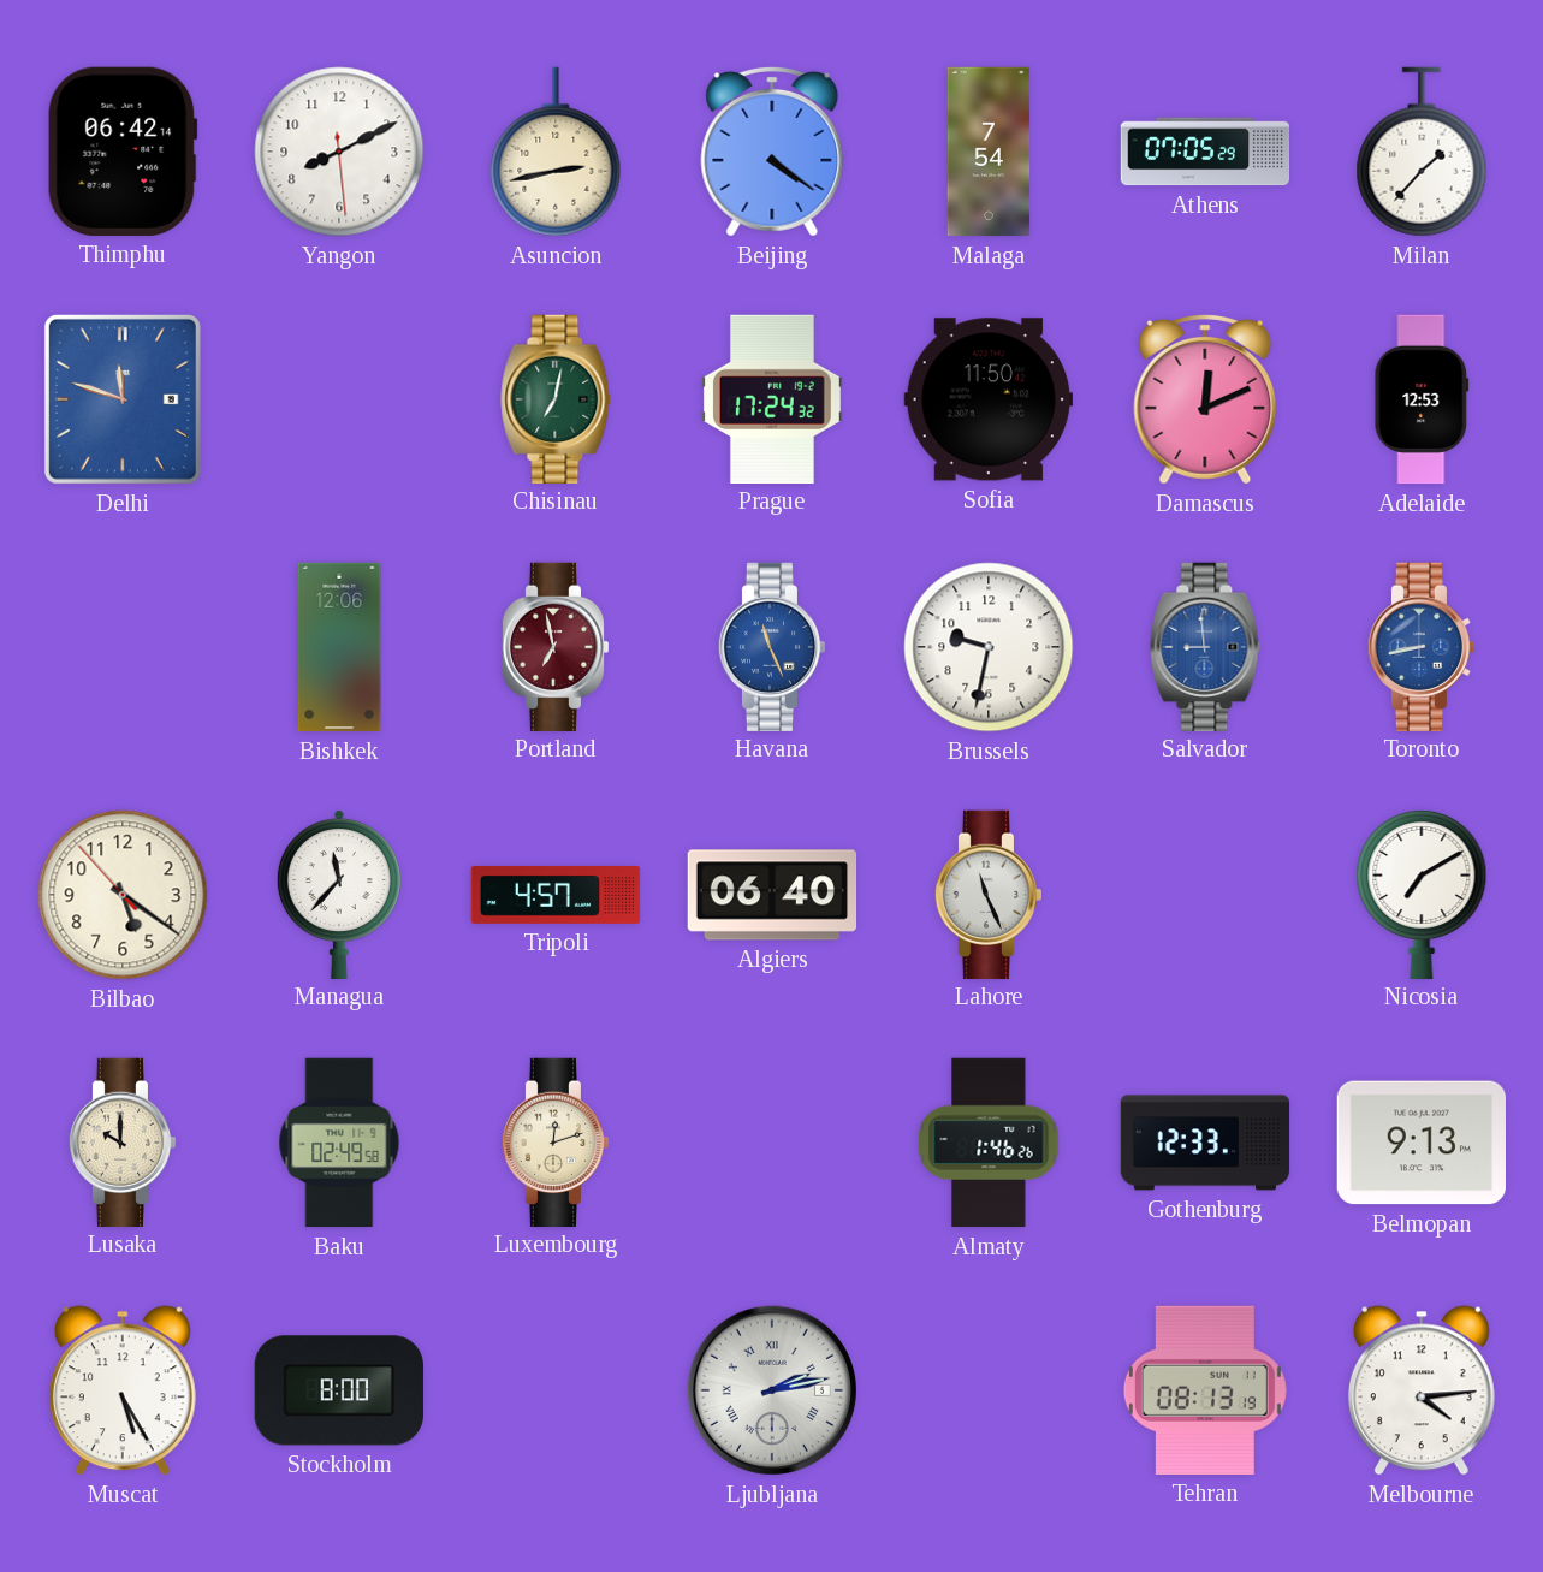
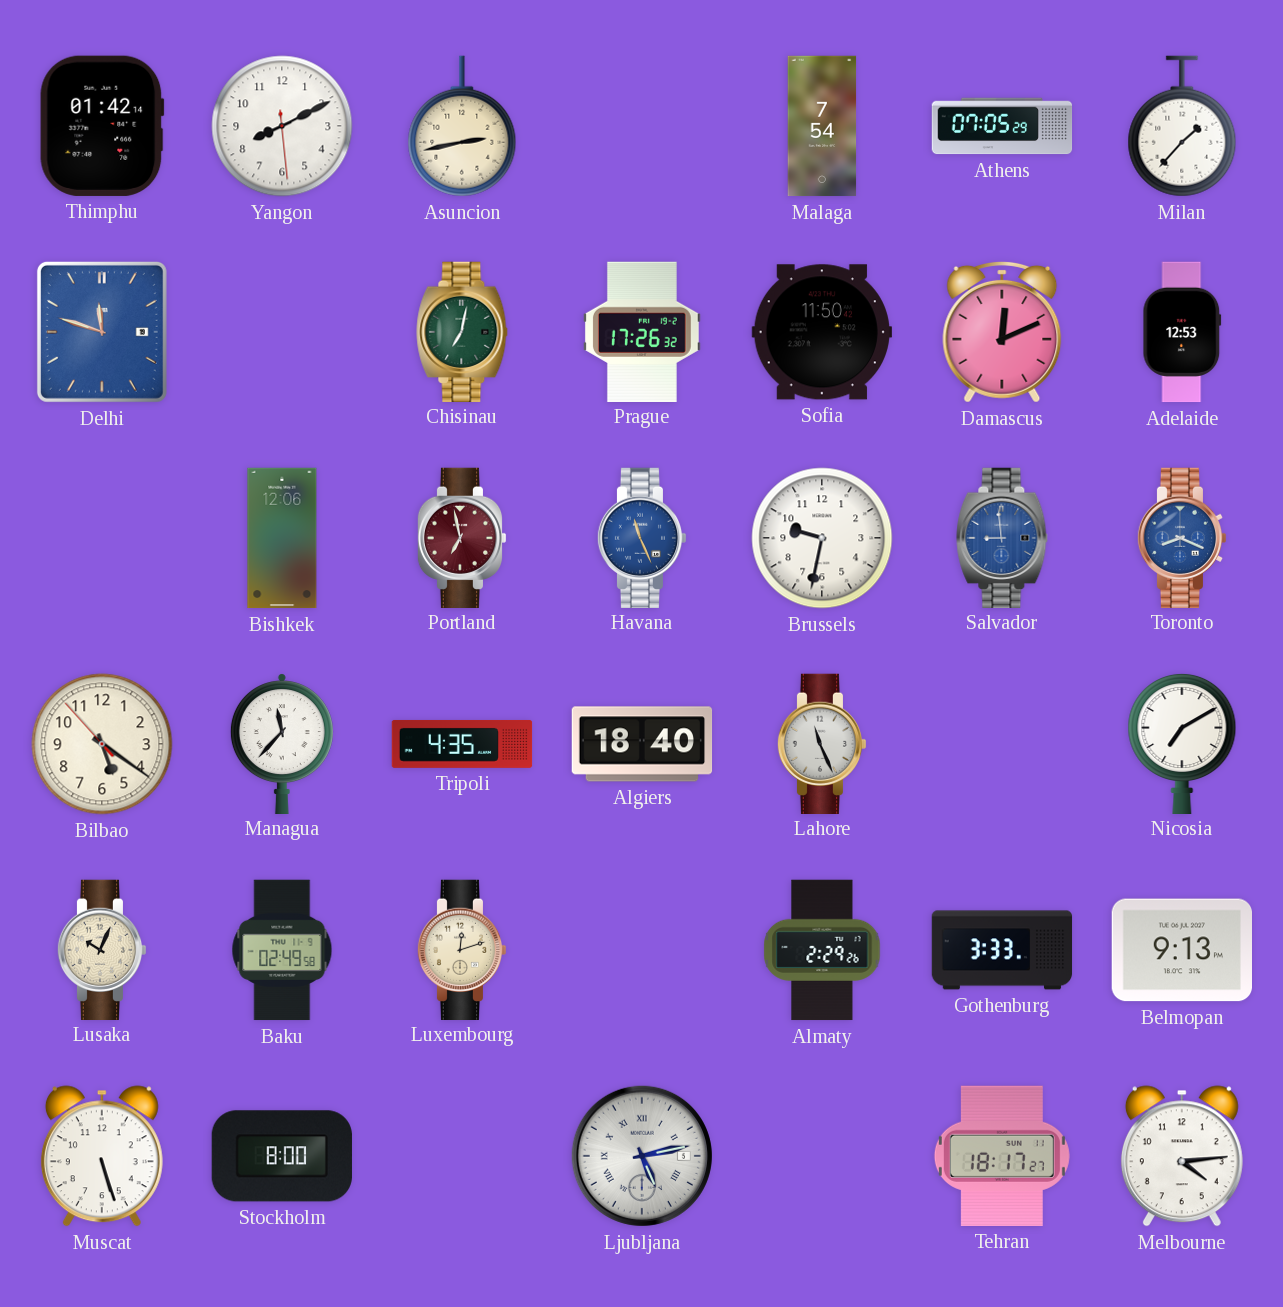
Thimphu: 06:42 -> 01:42 (102, 126)
Beijing: 4:21 -> none (772, 152)
Prague: 17:24 -> 17:26 (642, 331)
Toronto: 8:43 -> 8:19 (1182, 537)
Tripoli: 4:57 -> 4:35 (462, 744)
Algiers: 06:40 -> 18:40 (642, 744)
Lusaka: 10:00 -> 10:04 (102, 949)
Almaty: 1:46 -> 2:29 (822, 950)
Gothenburg: 12:33 -> 3:33 (1002, 950)
Muscat: 5:25 -> 5:27 (102, 1156)
Ljubljana: 2:13 -> 5:13 (642, 1156)
Tehran: 08:13 -> 18:17 (1002, 1156)
